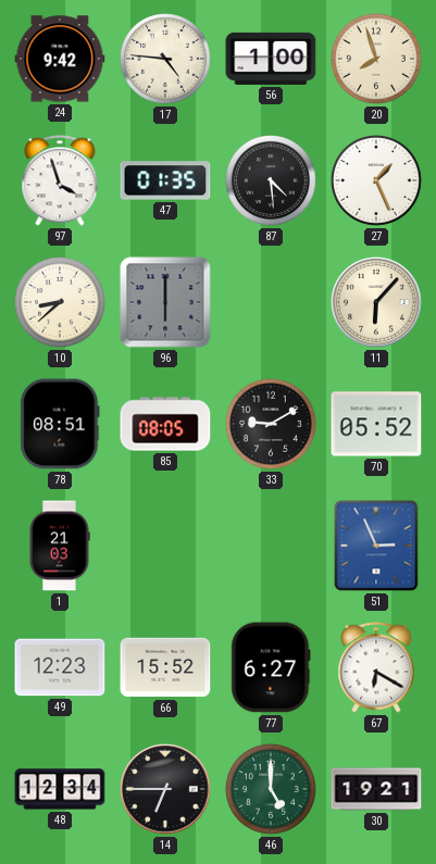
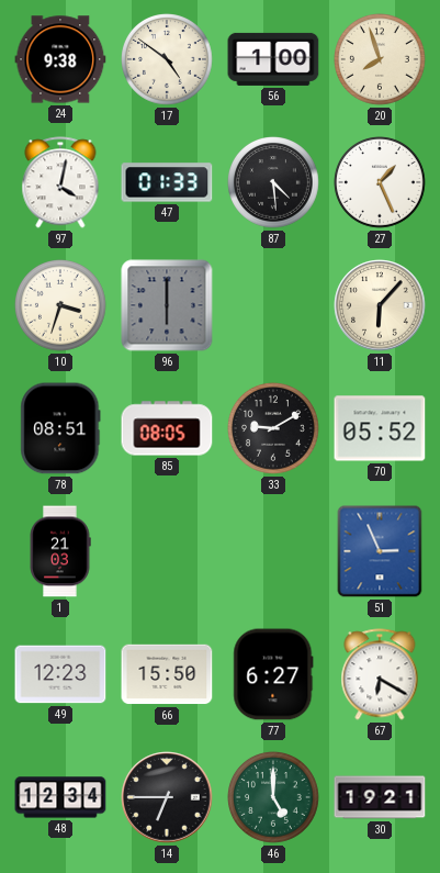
24: 9:42 -> 9:38 (60, 59)
17: 4:46 -> 4:51 (168, 60)
97: 3:57 -> 4:02 (60, 182)
47: 01:35 -> 01:33 (167, 182)
10: 8:38 -> 3:33 (61, 306)
66: 15:52 -> 15:50 (167, 674)
